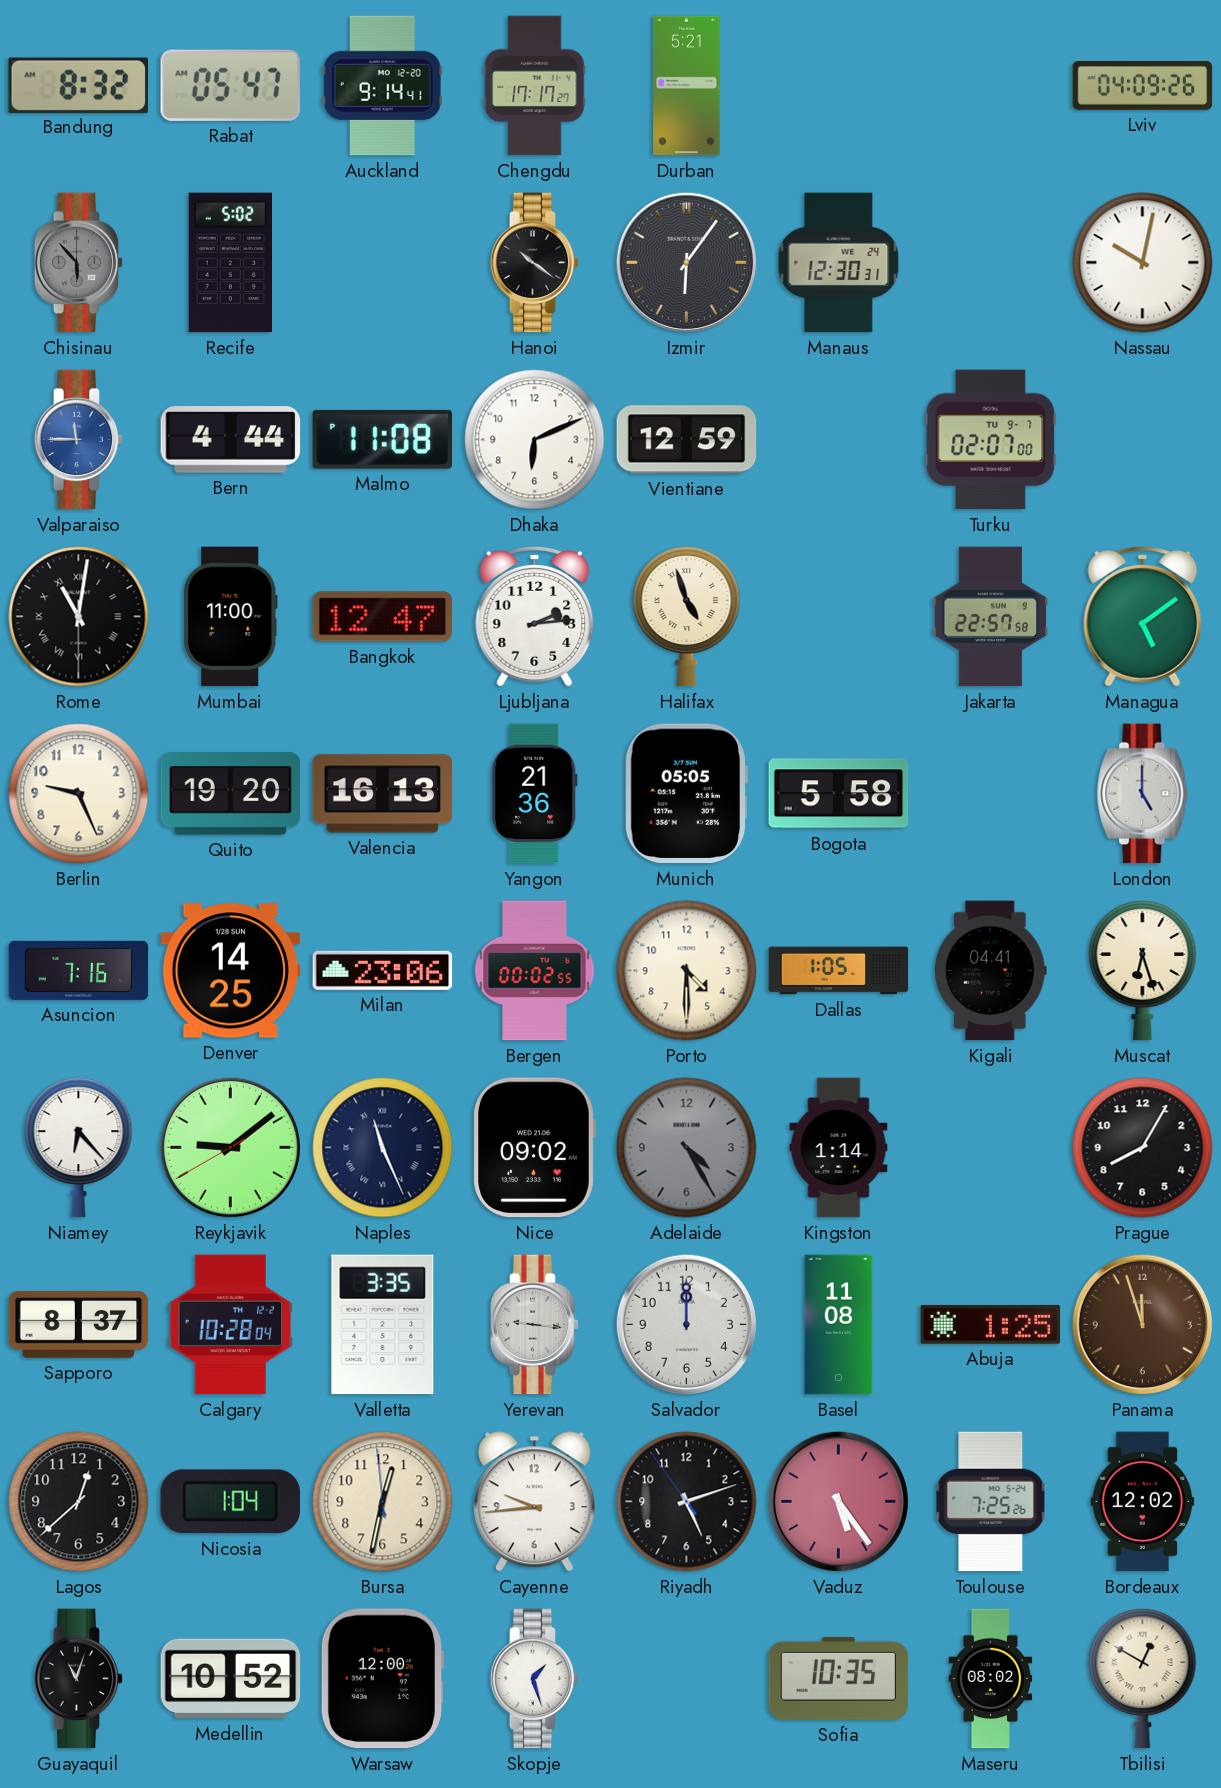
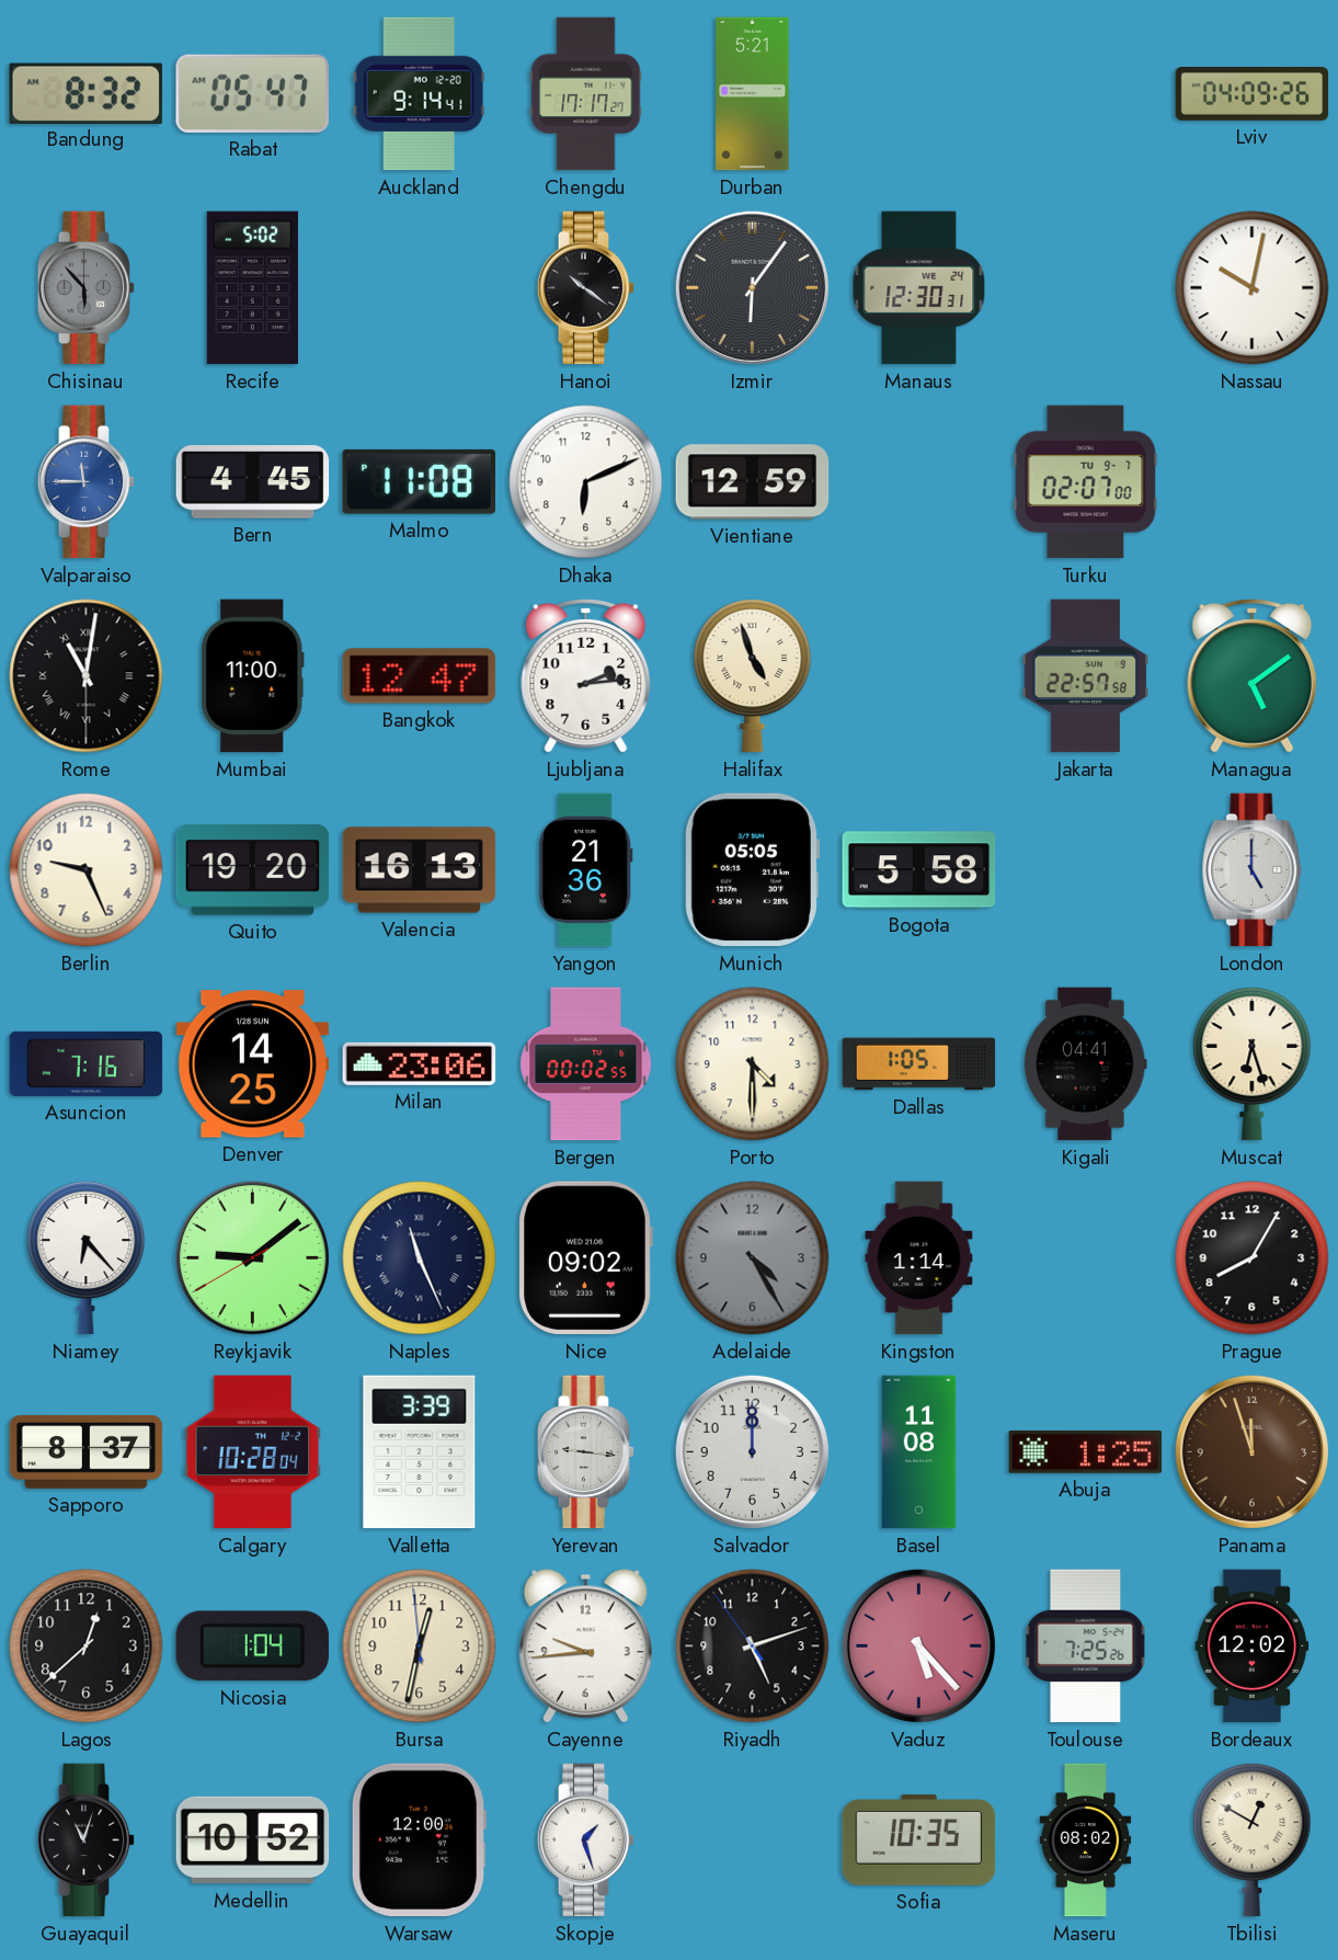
Bern: 4:44 -> 4:45 (253, 482)
Valletta: 3:35 -> 3:39 (420, 1452)
Vaduz: 5:24 -> 5:23 (918, 1645)
